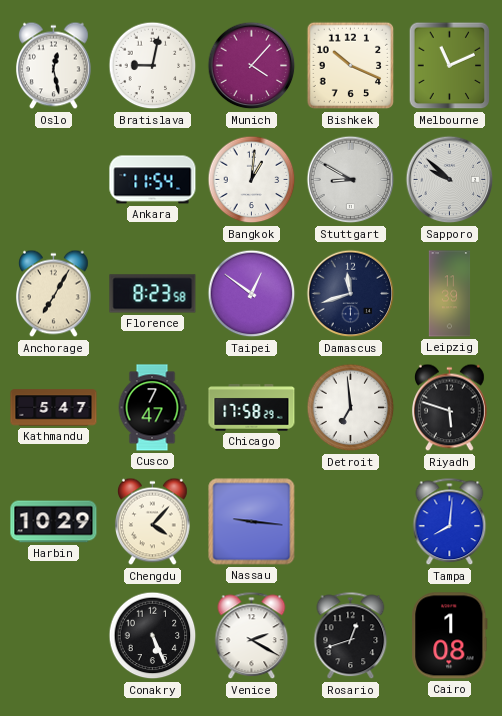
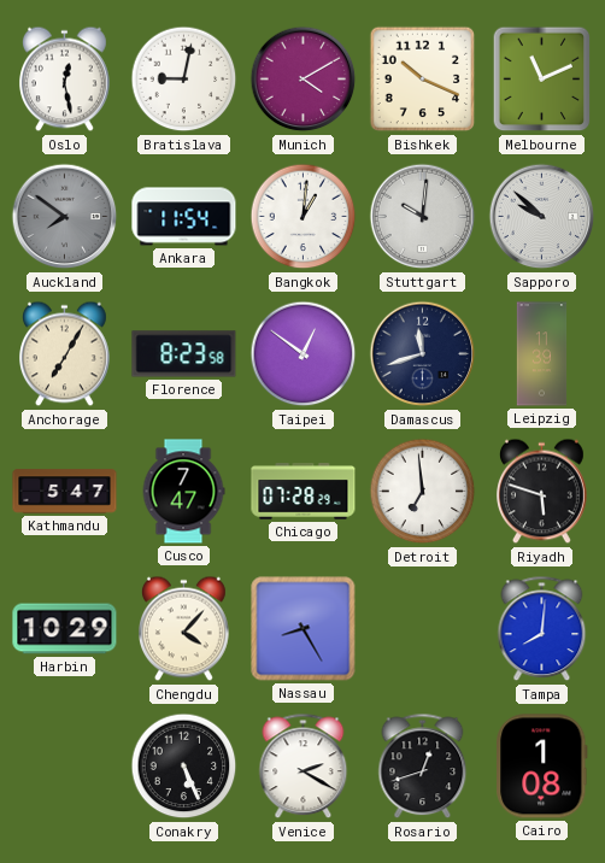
Munich: 4:07 -> 4:10 (304, 80)
Auckland: none -> 7:51 (65, 217)
Stuttgart: 8:50 -> 10:01 (423, 217)
Chicago: 17:58 -> 07:28 (304, 492)
Nassau: 9:16 -> 8:25 (304, 629)
